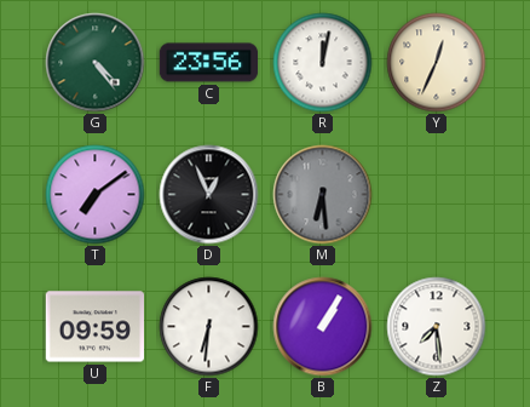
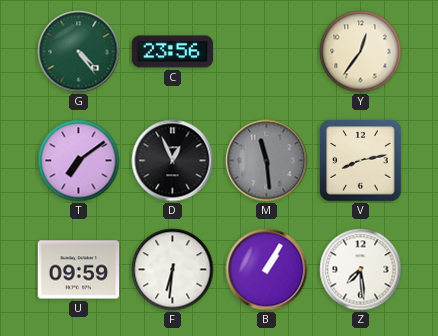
R: 12:02 -> none (323, 63)
Y: 12:34 -> 12:36 (361, 52)
M: 6:29 -> 11:29 (267, 161)
V: none -> 8:13 (361, 161)
